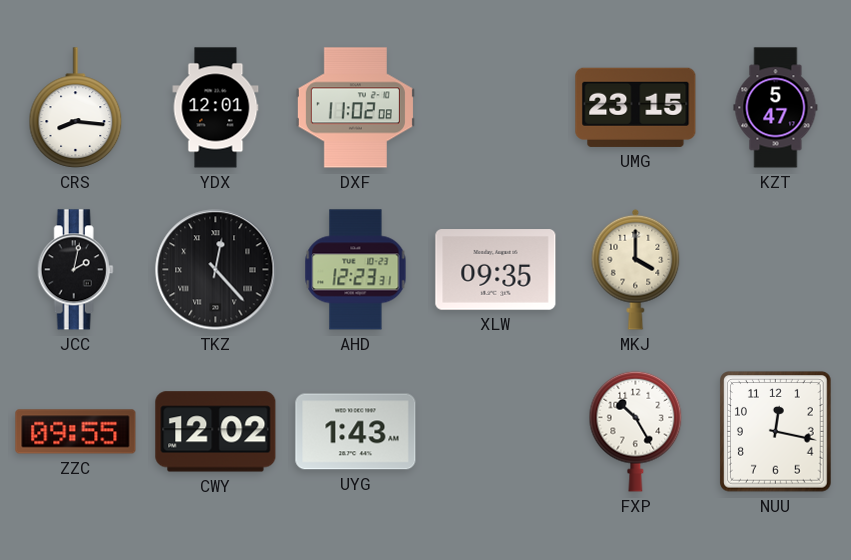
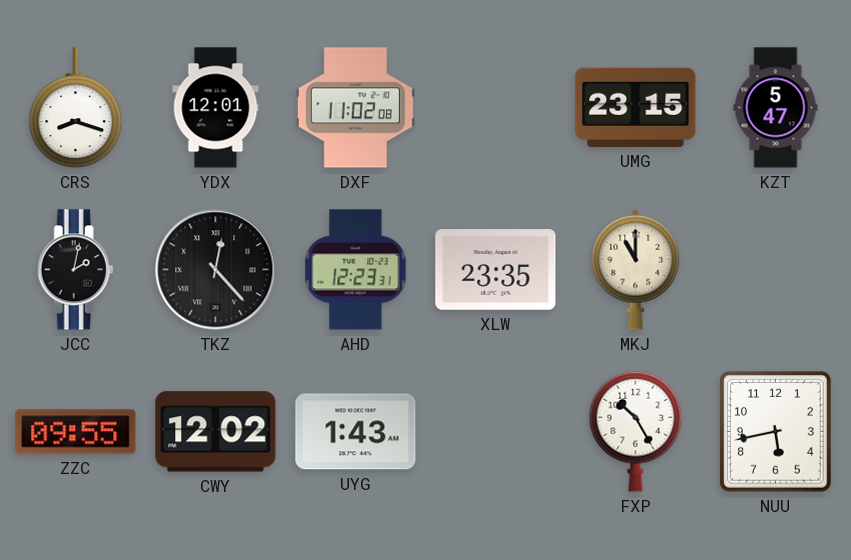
CRS: 8:16 -> 8:18 (76, 108)
XLW: 09:35 -> 23:35 (496, 270)
MKJ: 4:00 -> 11:00 (636, 269)
NUU: 12:17 -> 5:43 (776, 432)
